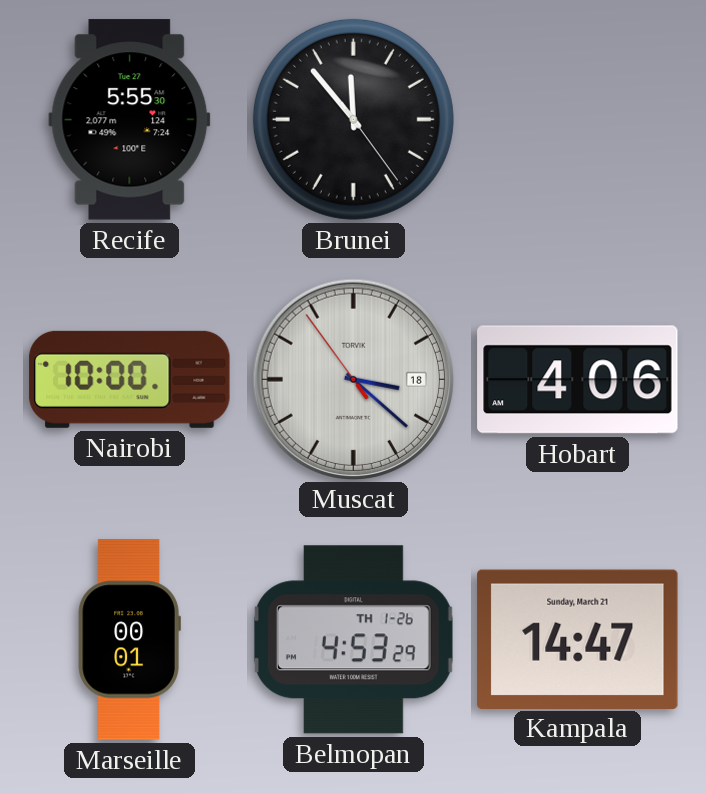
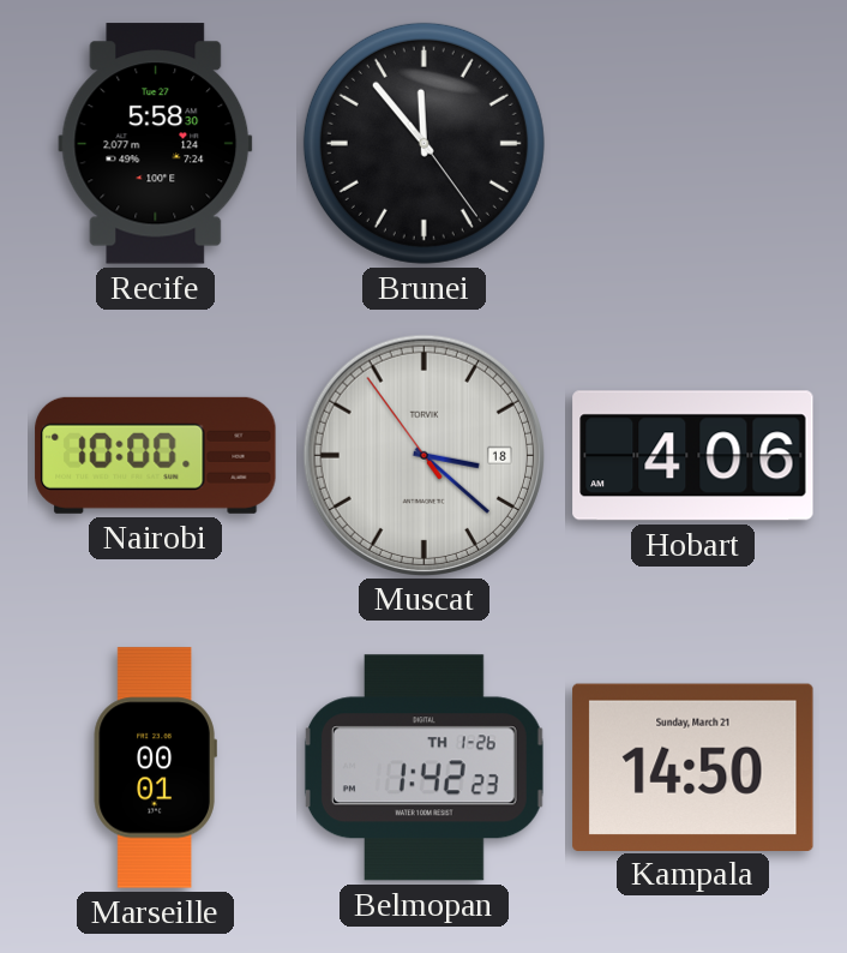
Recife: 5:55 -> 5:58 (156, 144)
Belmopan: 4:53 -> 1:42 (423, 768)
Kampala: 14:47 -> 14:50 (693, 767)
